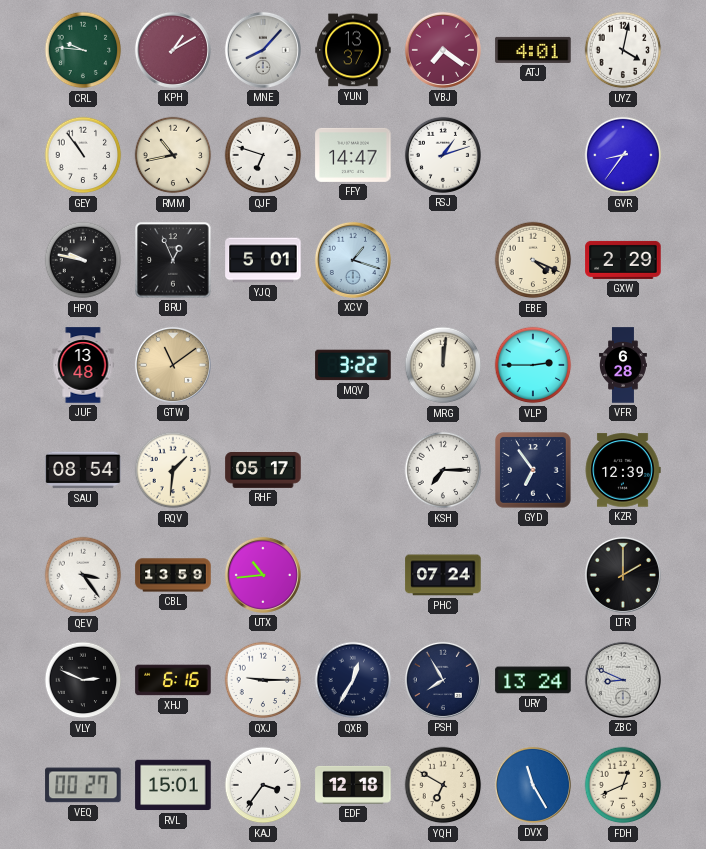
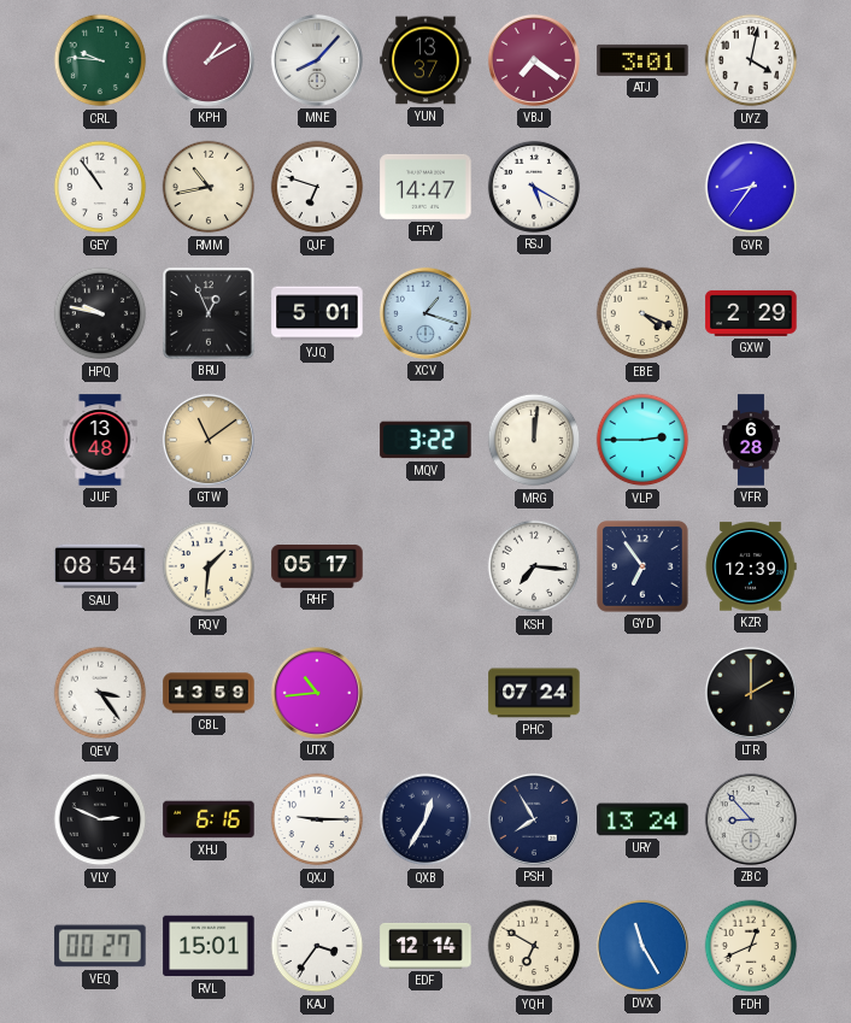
ATJ: 4:01 -> 3:01 (642, 60)
RSJ: 1:12 -> 5:20 (534, 187)
KSH: 7:15 -> 7:16 (534, 566)
ZBC: 8:49 -> 8:53 (751, 819)
EDF: 12:18 -> 12:14 (425, 946)
